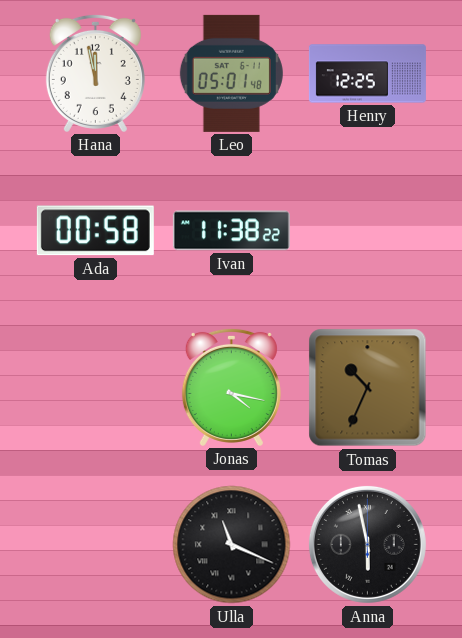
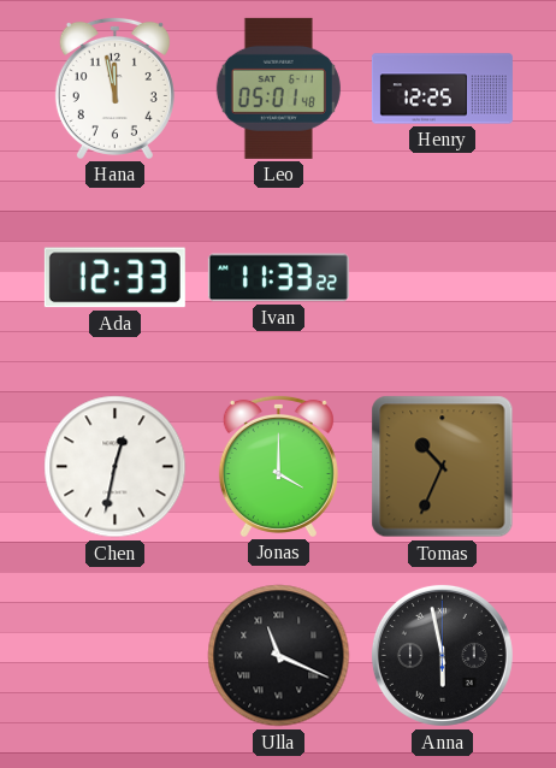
Ada: 00:58 -> 12:33 (114, 278)
Ivan: 11:38 -> 11:33 (278, 278)
Chen: none -> 12:32 (116, 467)
Jonas: 4:17 -> 4:00 (278, 466)
